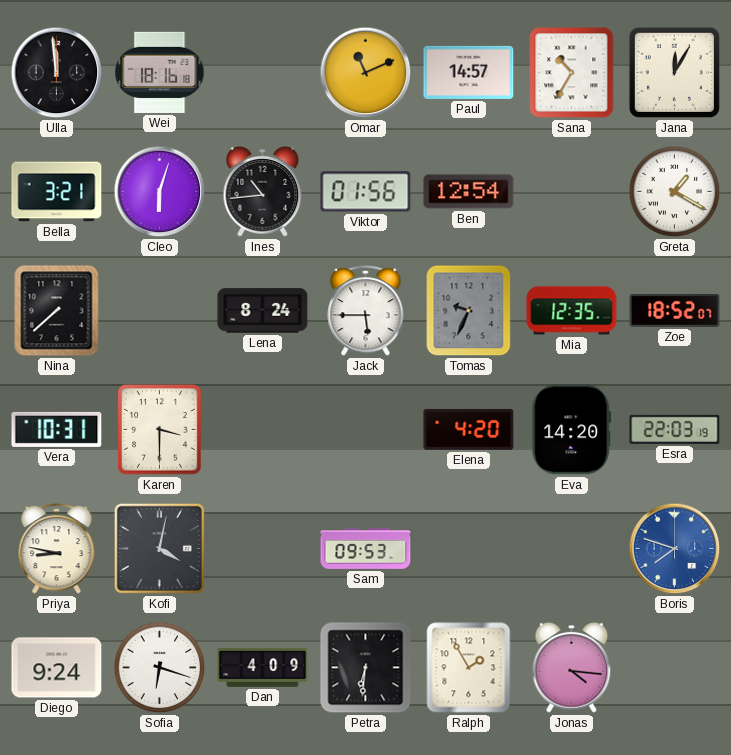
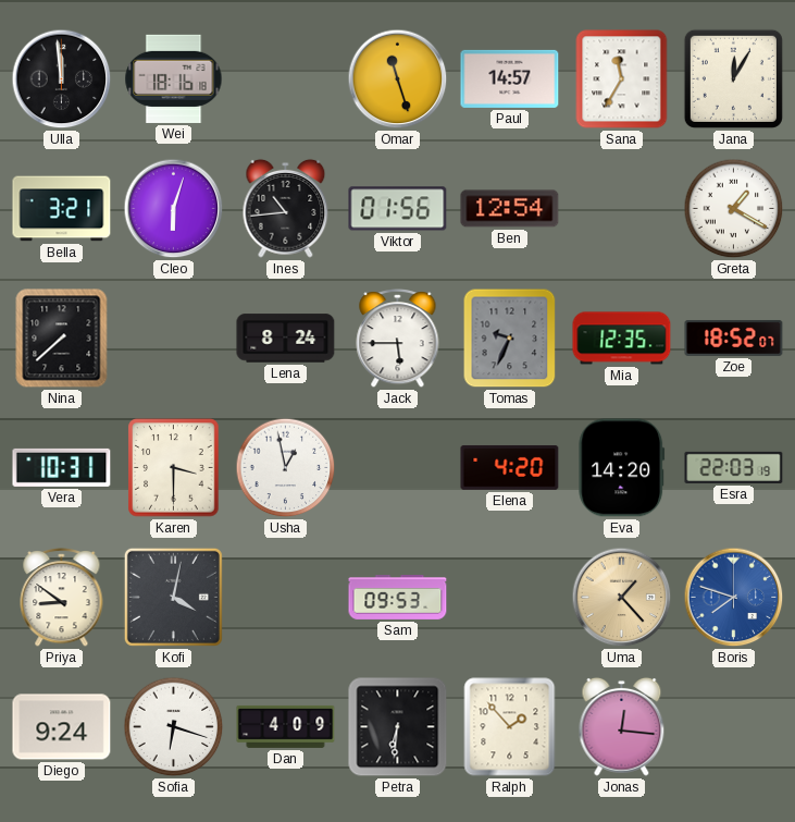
Omar: 11:11 -> 11:27 (398, 79)
Sana: 10:35 -> 11:35 (622, 79)
Usha: none -> 12:58 (286, 468)
Priya: 8:47 -> 8:51 (62, 598)
Uma: none -> 1:23 (622, 598)
Ralph: 1:55 -> 1:53 (510, 727)
Jonas: 4:16 -> 12:16 (622, 726)
